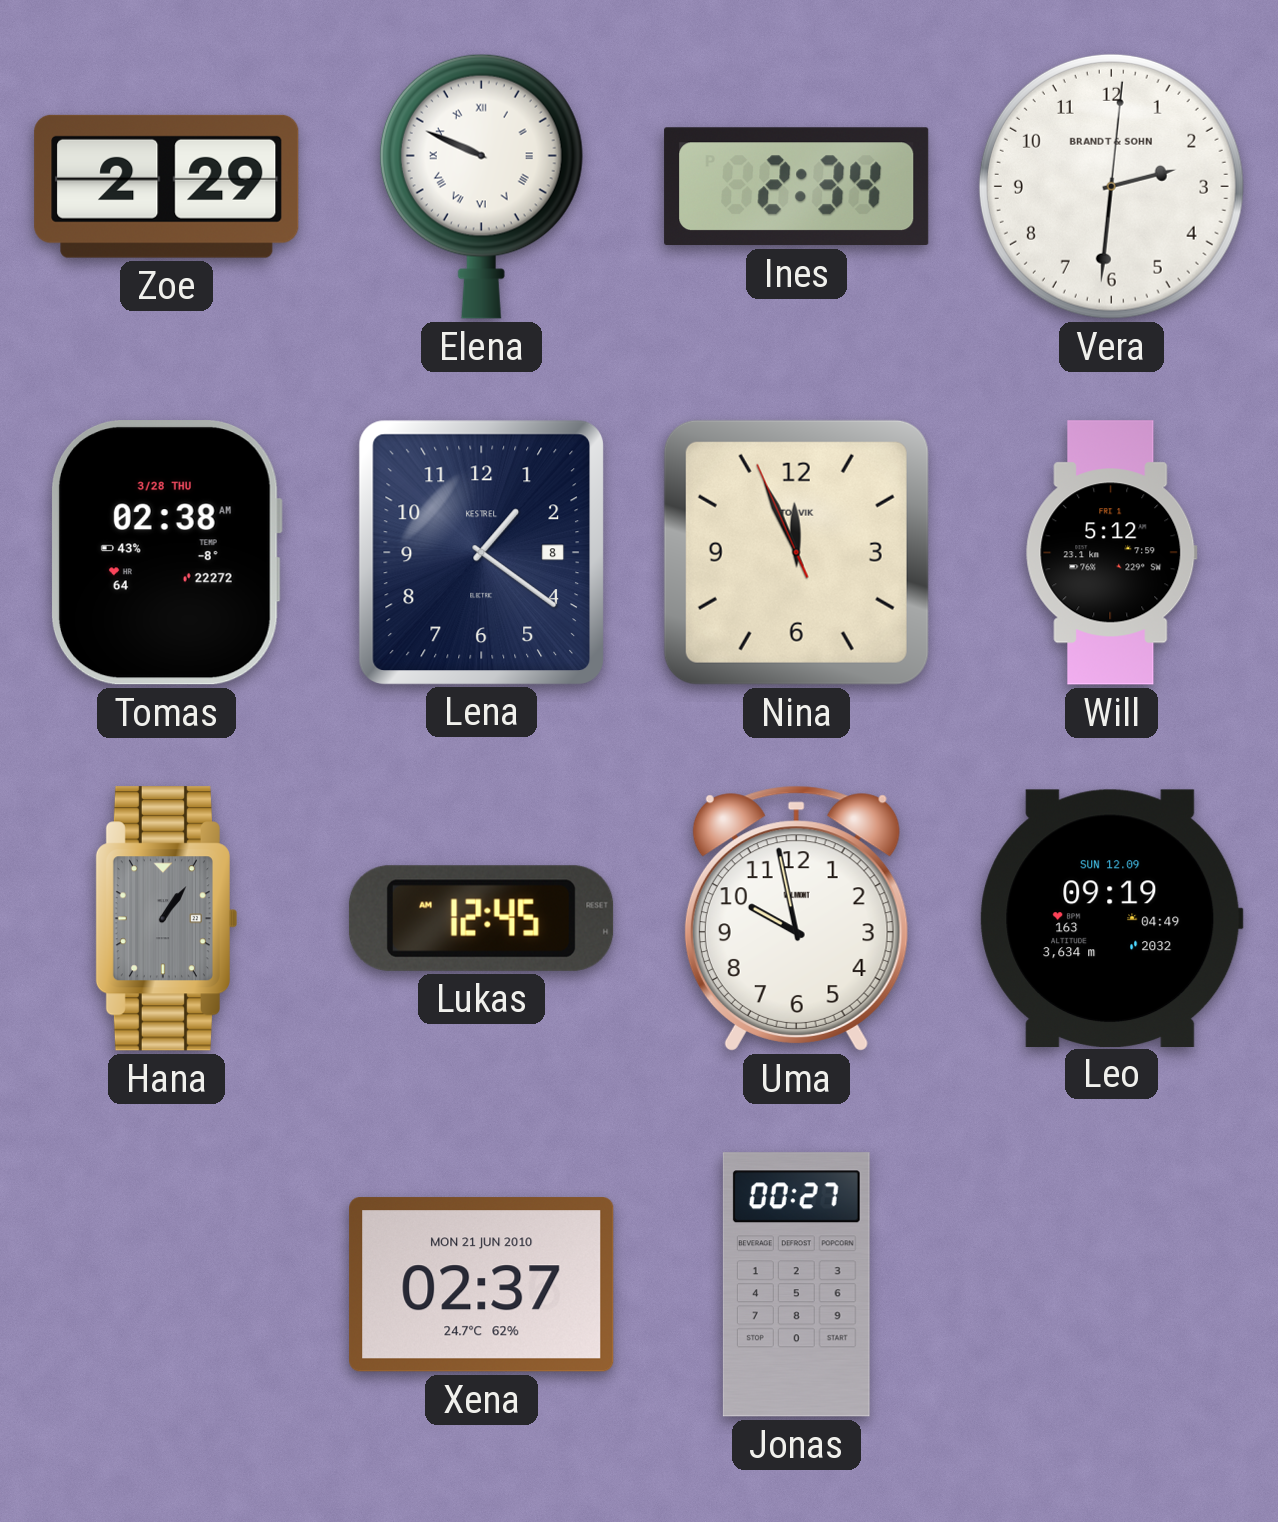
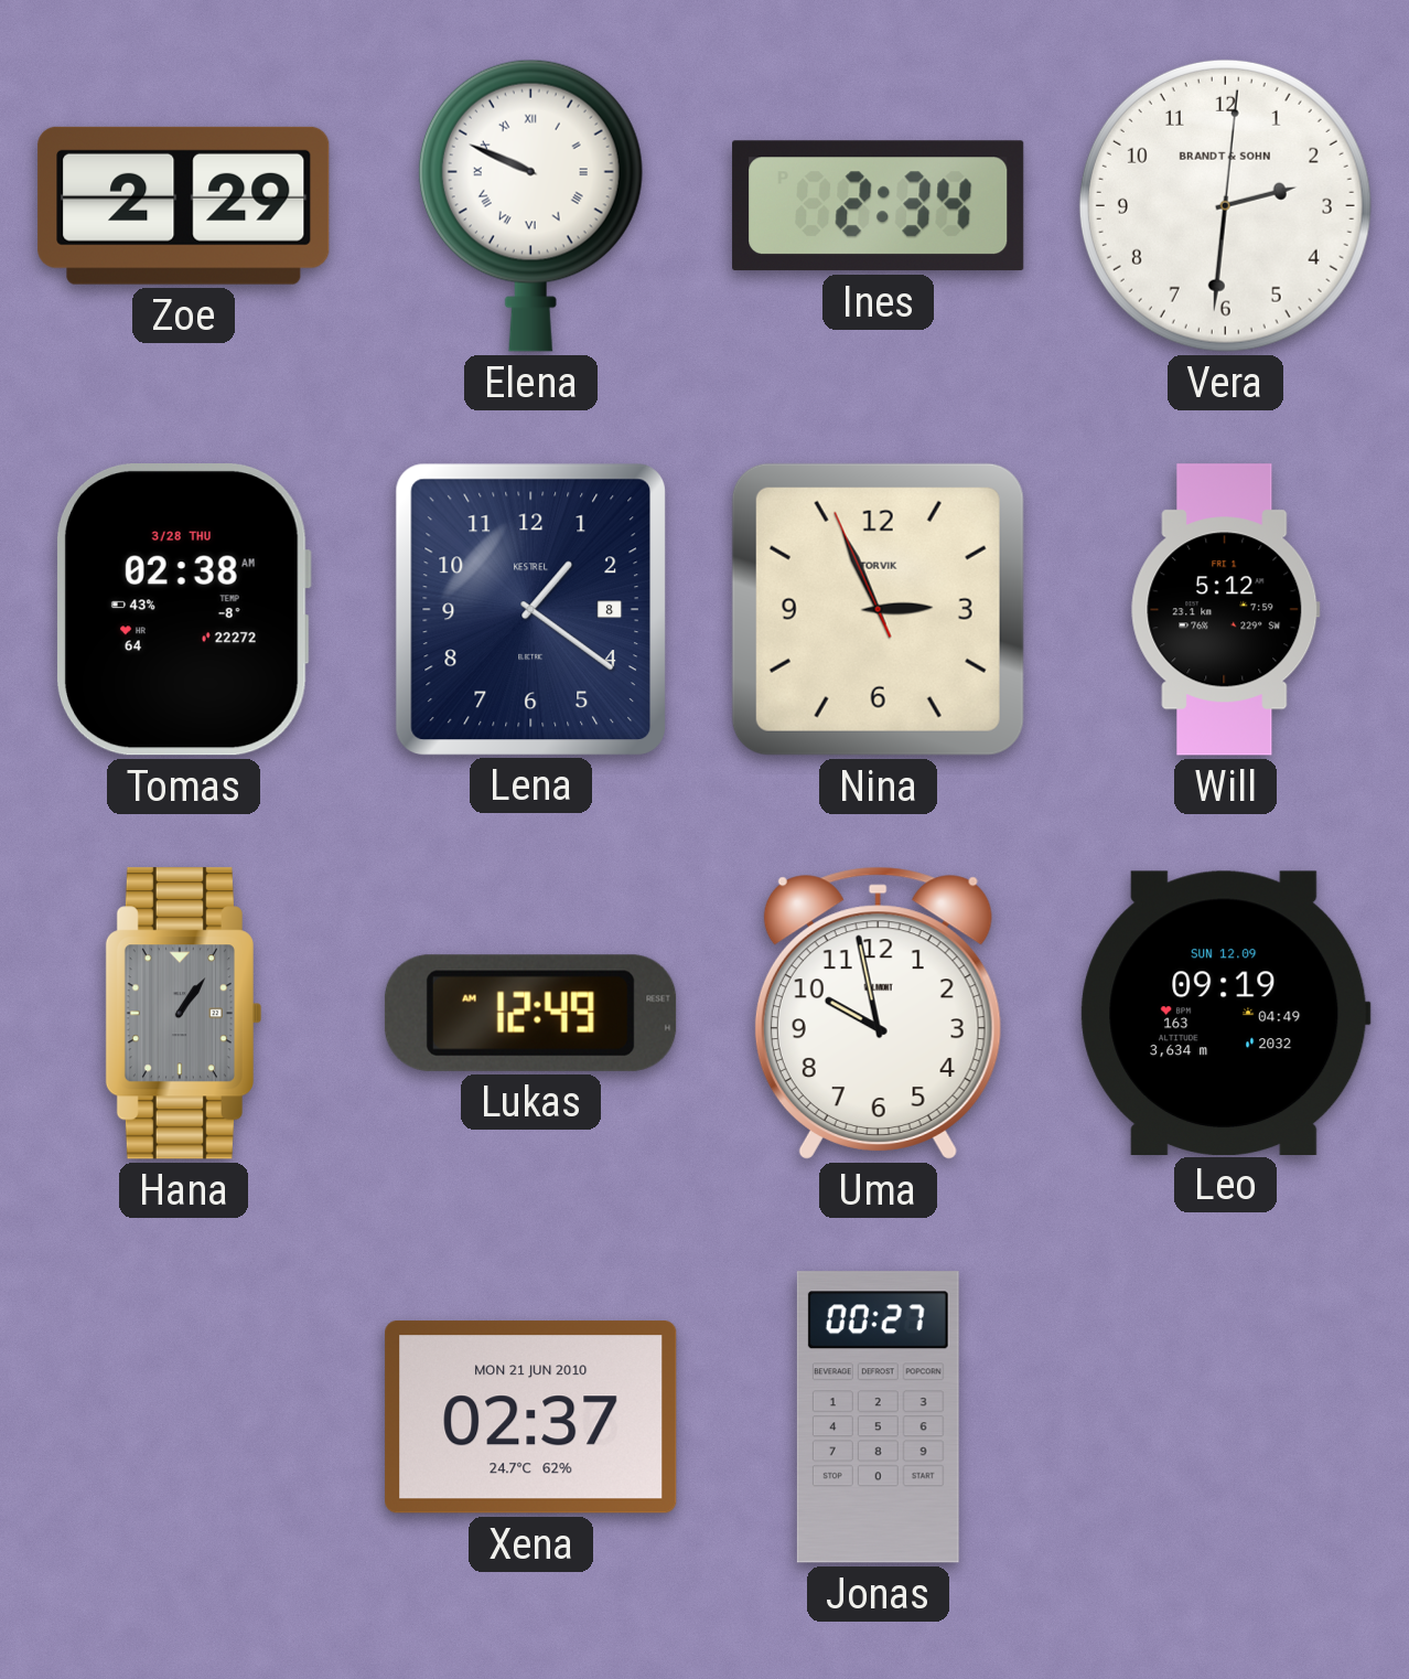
Nina: 11:55 -> 2:55 (878, 609)
Lukas: 12:45 -> 12:49 (530, 1013)
